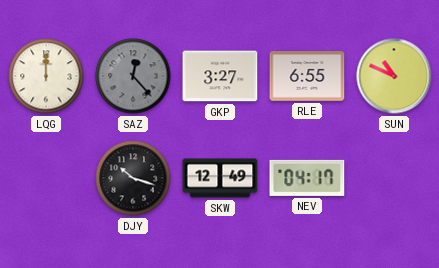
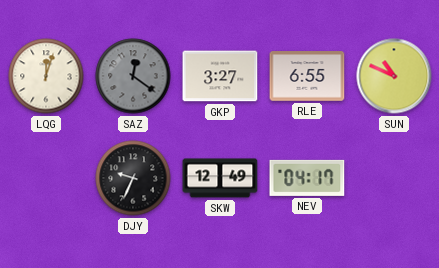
LQG: 12:00 -> 12:03 (46, 76)
SAZ: 12:23 -> 12:21 (133, 76)
DJY: 10:18 -> 9:34 (133, 178)
